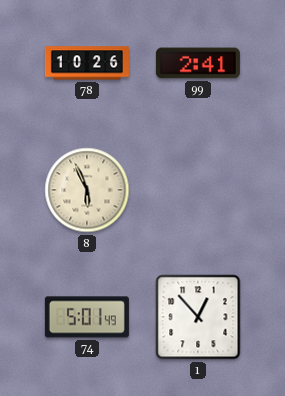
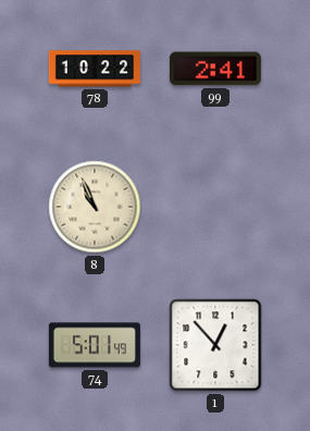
78: 10:26 -> 10:22 (95, 69)
8: 5:56 -> 10:56 (95, 207)
